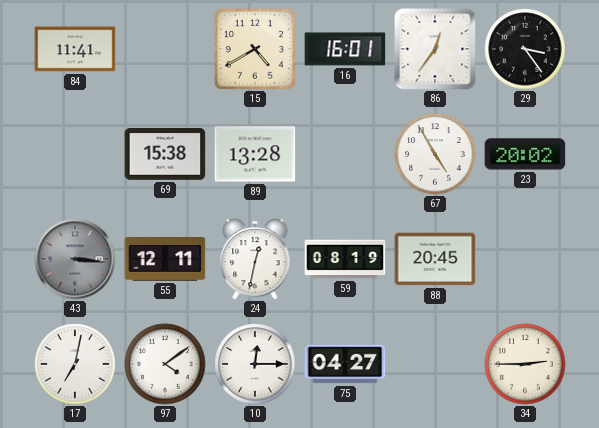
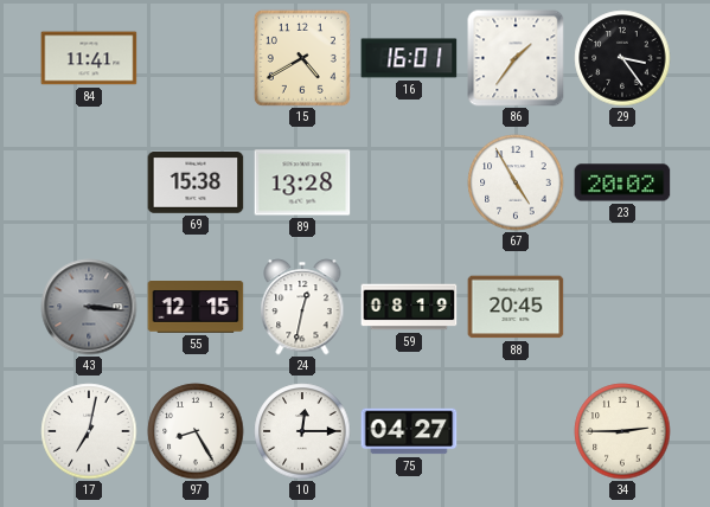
86: 12:36 -> 1:36 (516, 58)
55: 12:11 -> 12:15 (196, 308)
97: 4:09 -> 8:25 (196, 431)
